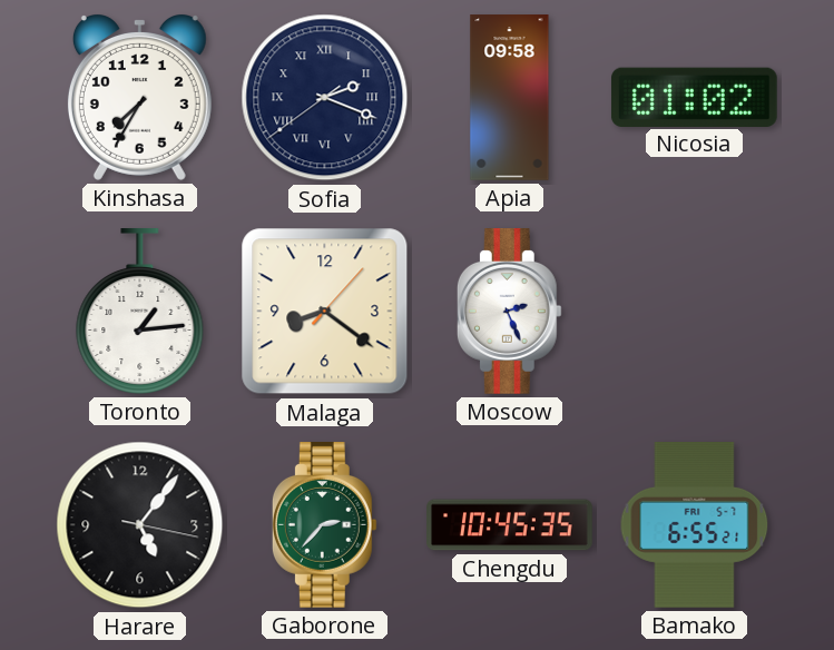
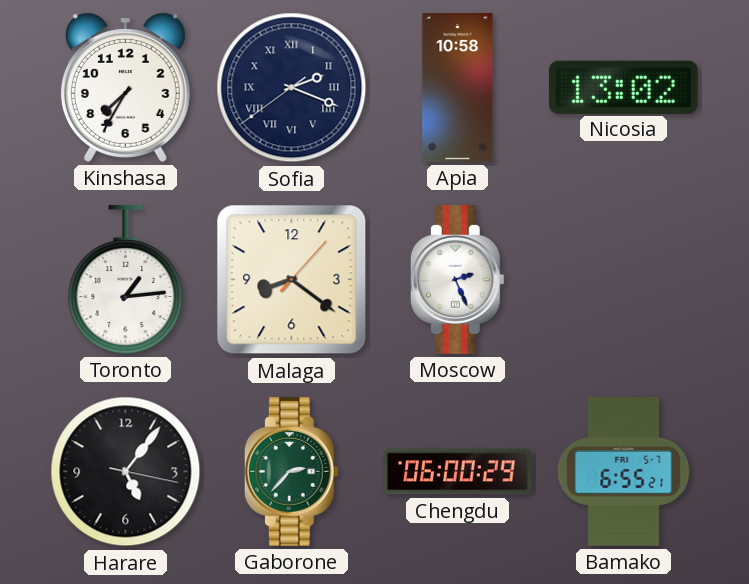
Apia: 09:58 -> 10:58 (458, 88)
Nicosia: 01:02 -> 13:02 (623, 87)
Chengdu: 10:45 -> 06:00 (458, 472)
